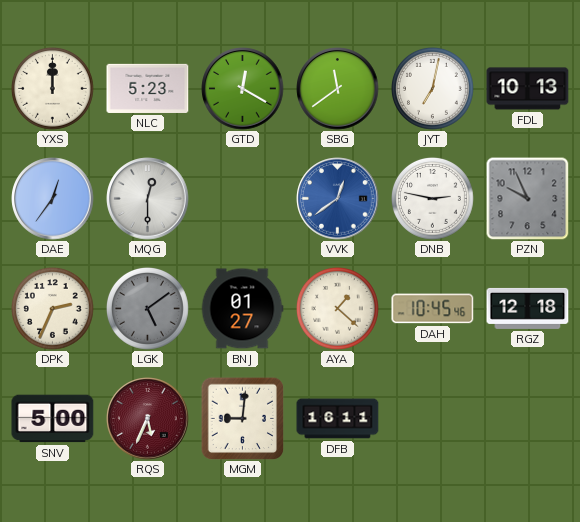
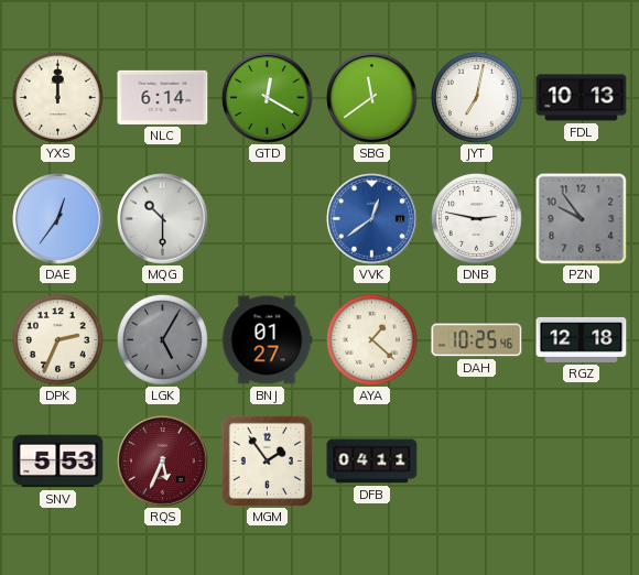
NLC: 5:23 -> 6:14 (163, 97)
MQG: 12:30 -> 10:30 (163, 219)
PZN: 9:56 -> 9:54 (581, 218)
LGK: 5:09 -> 5:05 (162, 339)
DAH: 10:45 -> 10:25 (477, 340)
SNV: 5:00 -> 5:53 (58, 462)
MGM: 9:01 -> 1:54 (267, 460)
DFB: 16:11 -> 04:11 (372, 462)
